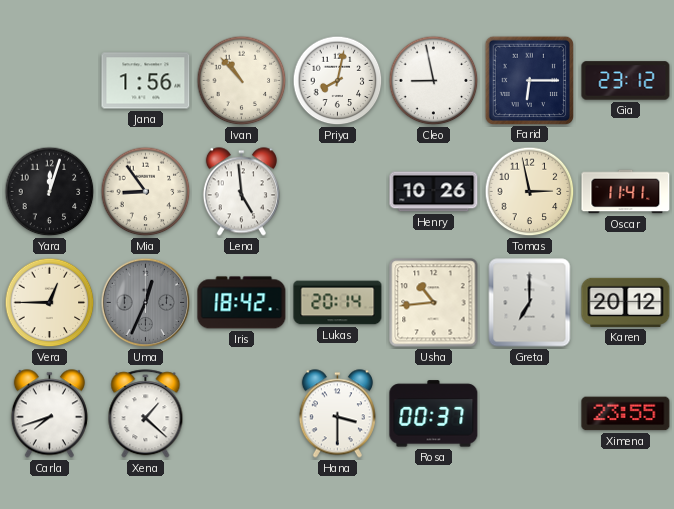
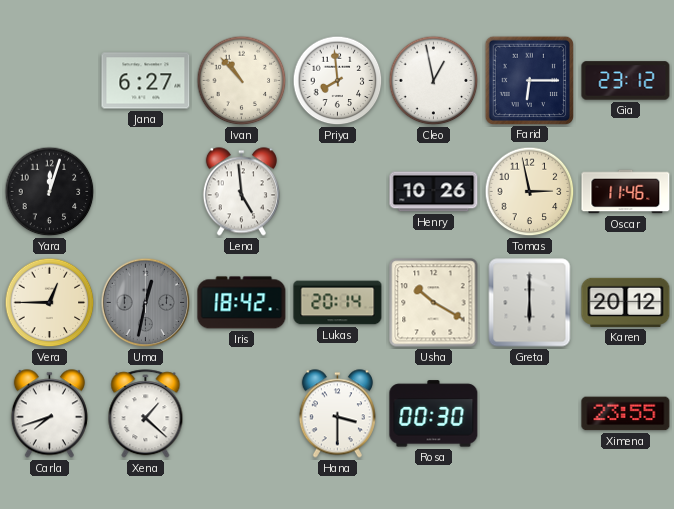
Jana: 1:56 -> 6:27 (146, 81)
Priya: 8:02 -> 7:59 (338, 81)
Cleo: 8:58 -> 12:58 (434, 81)
Mia: 8:54 -> none (146, 192)
Oscar: 11:41 -> 11:46 (626, 192)
Uma: 12:34 -> 12:32 (146, 303)
Usha: 10:44 -> 10:20 (434, 303)
Greta: 7:00 -> 6:00 (530, 303)
Rosa: 00:37 -> 00:30 (434, 414)
